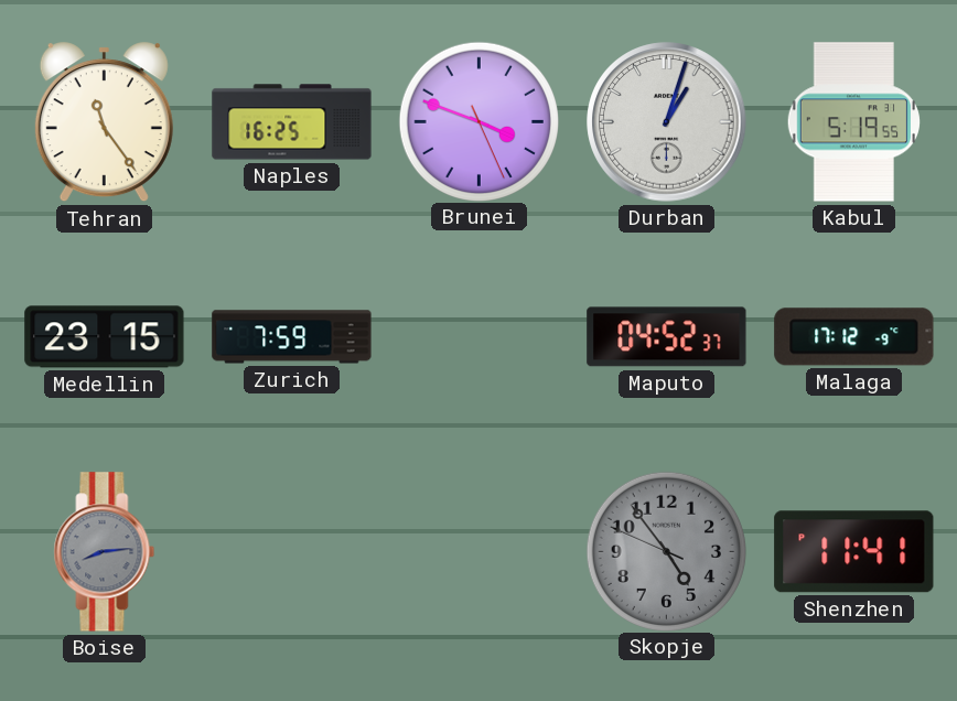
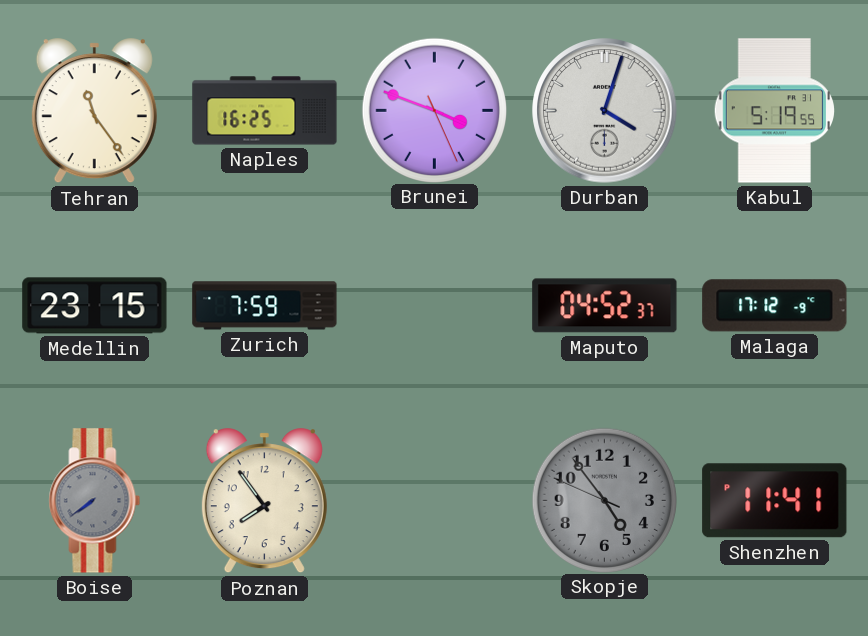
Durban: 1:03 -> 4:03 (605, 111)
Boise: 8:14 -> 7:39 (95, 501)
Poznan: none -> 7:54 (264, 501)
